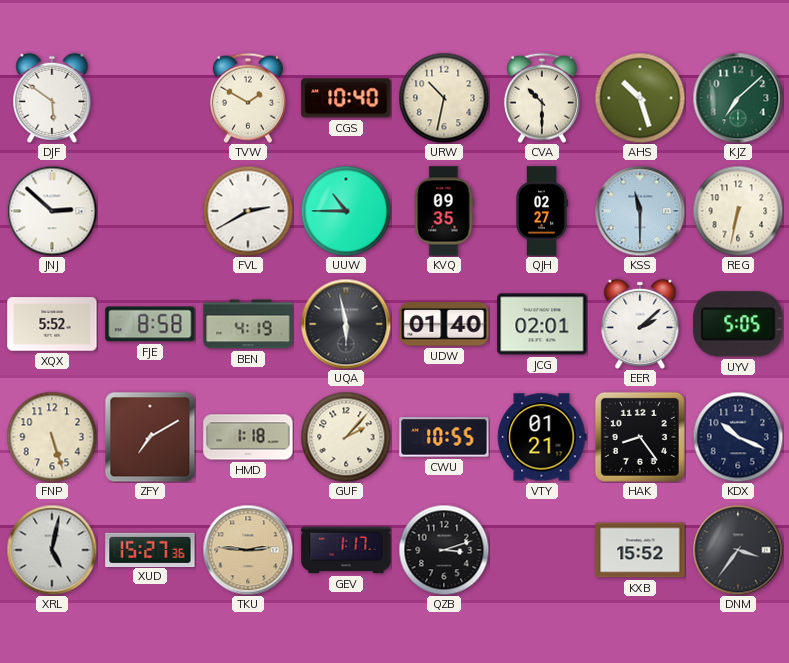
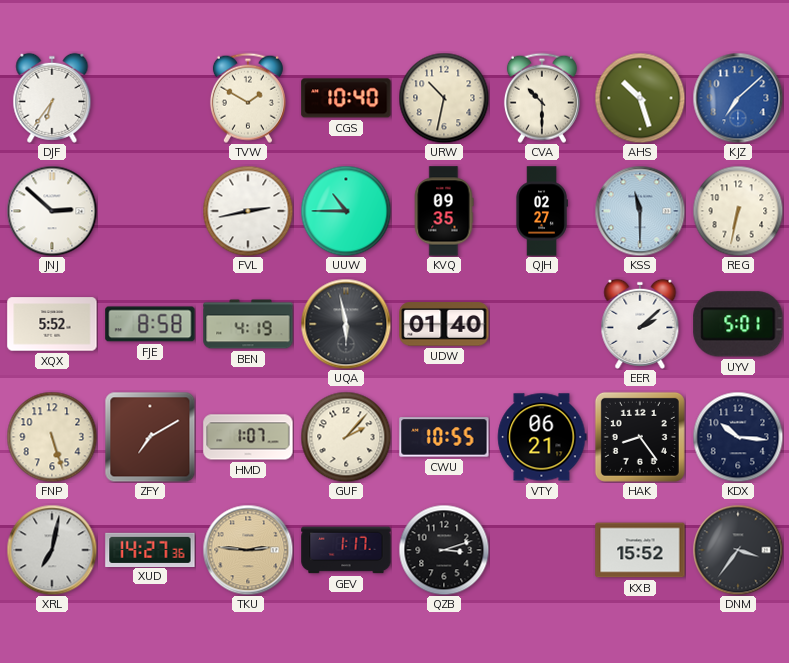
DJF: 5:51 -> 6:36 (52, 98)
KJZ dial: green -> blue (738, 98)
FVL: 2:40 -> 2:43 (248, 211)
JCG: 02:01 -> none (542, 324)
UYV: 5:05 -> 5:01 (738, 324)
HMD: 1:18 -> 1:07 (248, 437)
VTY: 01:21 -> 06:21 (542, 437)
KDX: 10:19 -> 10:16 (738, 437)
XRL: 5:02 -> 7:02 (52, 550)
XUD: 15:27 -> 14:27 (150, 549)
